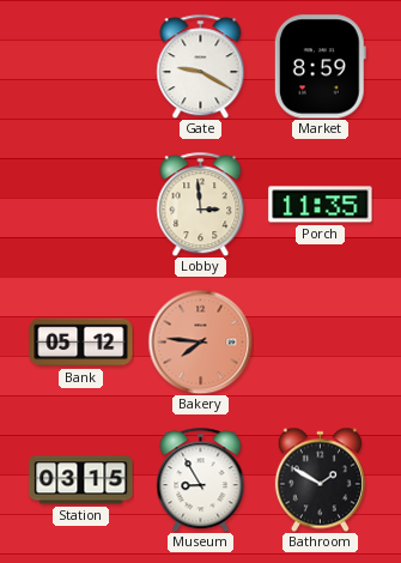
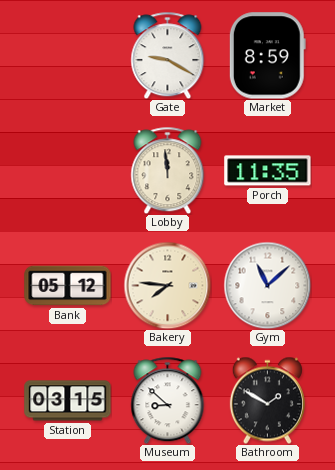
Lobby: 2:59 -> 11:59 (168, 170)
Bakery dial: salmon -> cream (167, 285)
Gym: none -> 11:08 (267, 285)
Museum: 8:55 -> 8:52 (168, 400)
